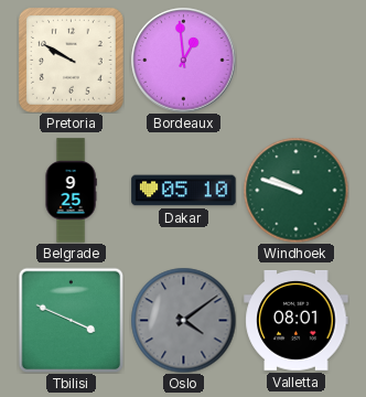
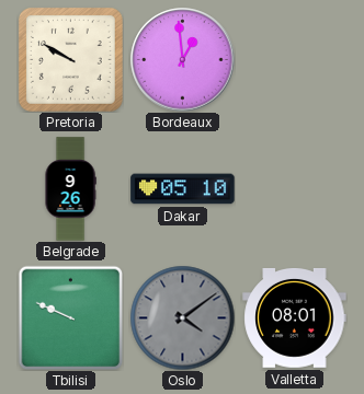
Belgrade: 9:25 -> 9:26 (70, 189)
Windhoek: 9:48 -> none (295, 190)
Tbilisi: 3:49 -> 9:49 (70, 317)
